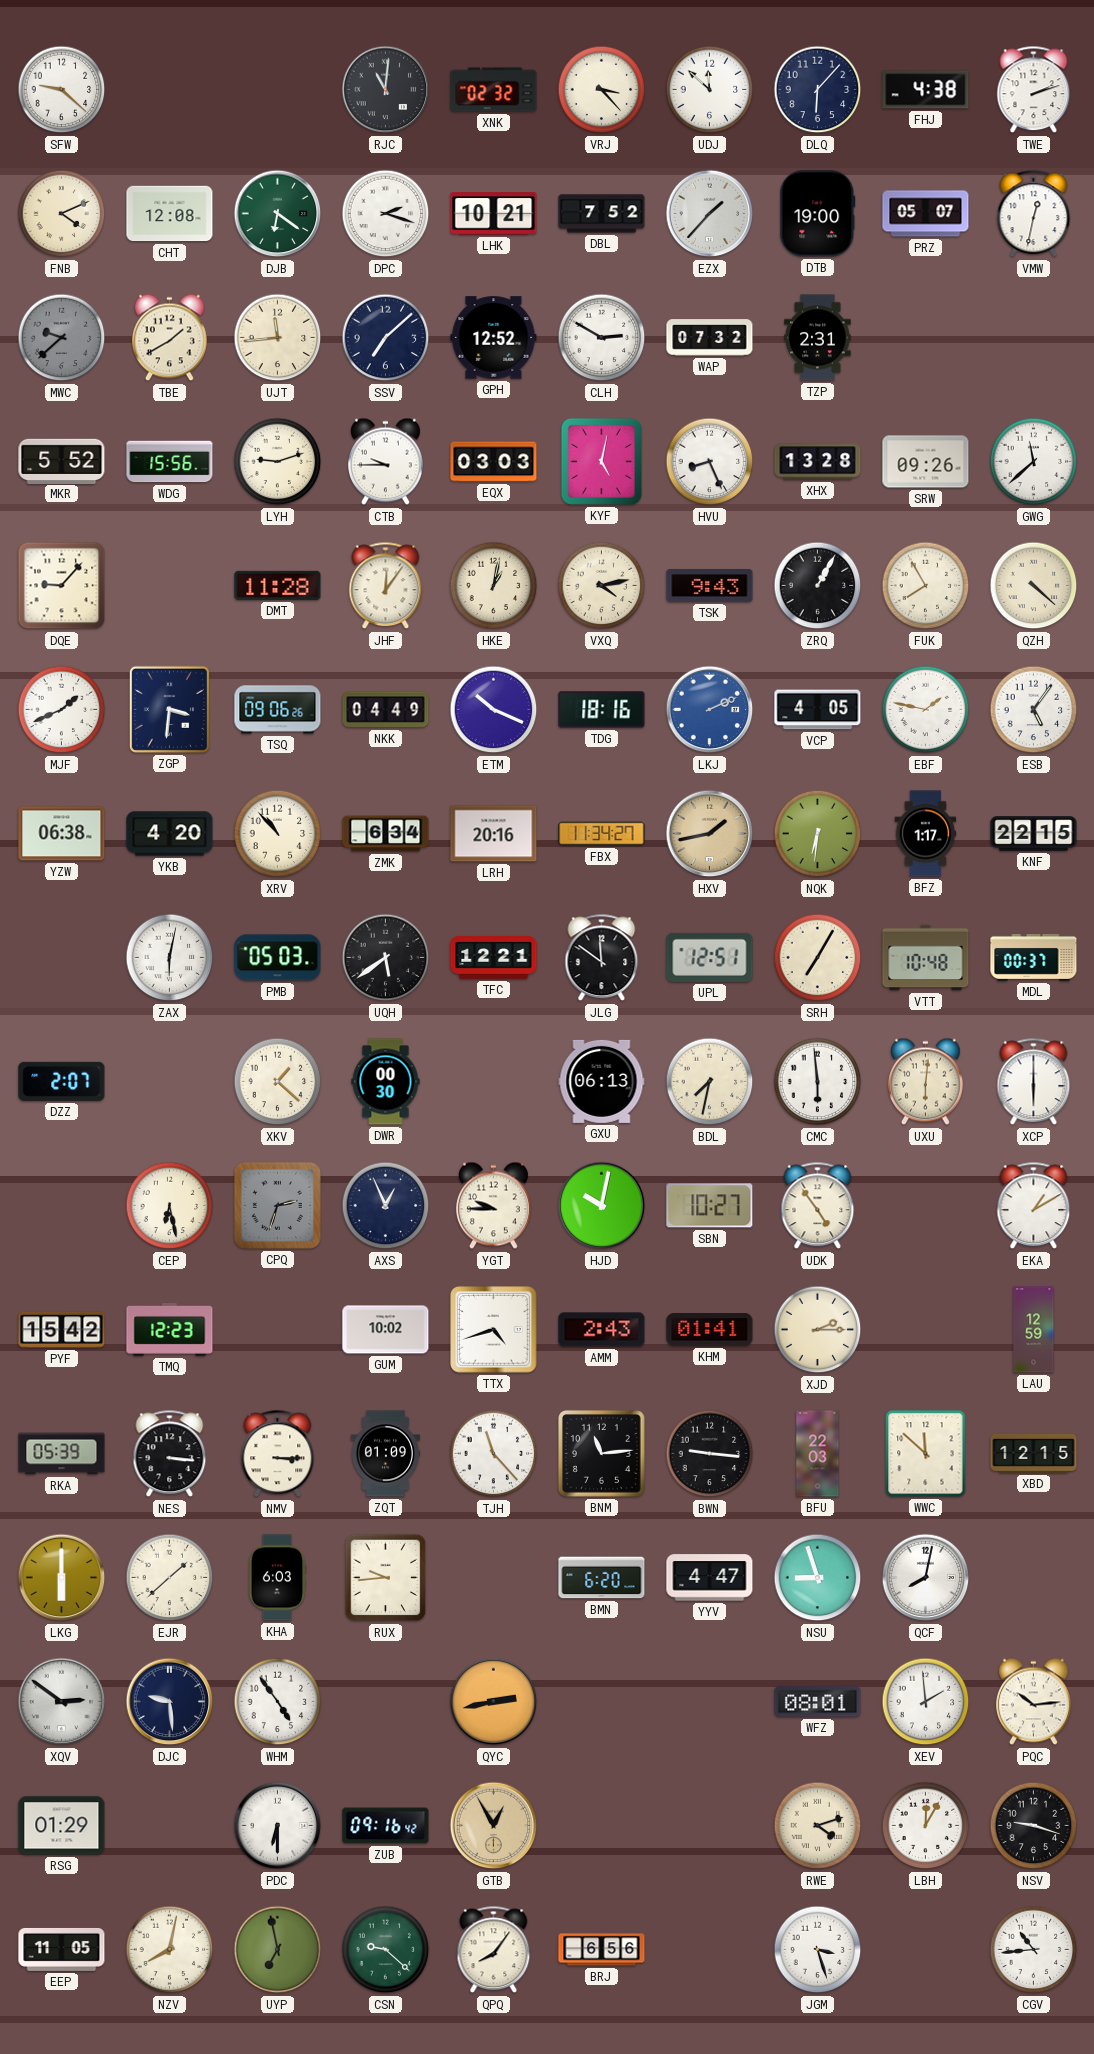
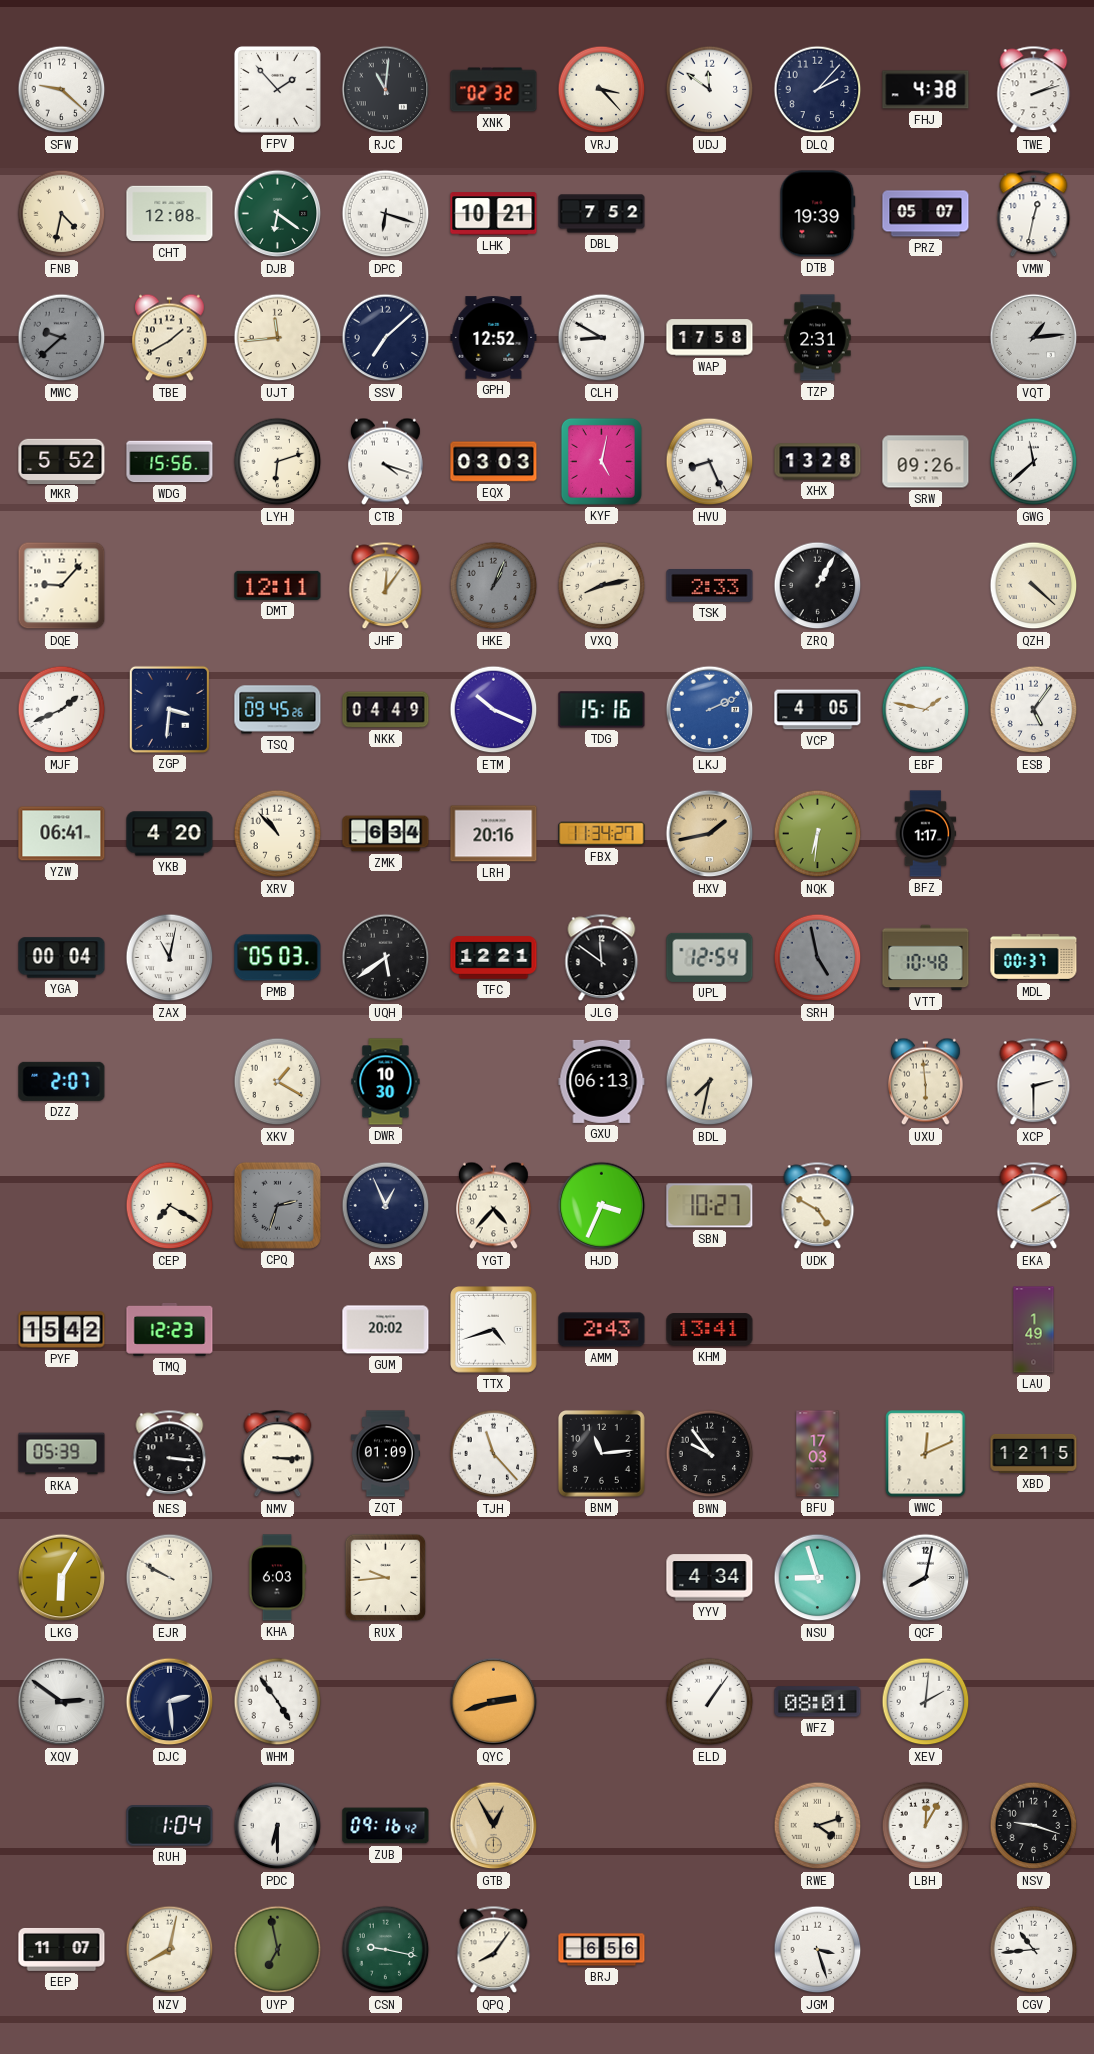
FPV: none -> 1:53 (277, 89)
UDJ: 11:52 -> 11:51 (710, 90)
DLQ: 6:07 -> 2:07 (818, 90)
FNB: 4:11 -> 4:32 (62, 214)
DPC: 2:18 -> 6:18 (386, 214)
EZX: 1:37 -> none (710, 214)
DTB: 19:00 -> 19:39 (818, 214)
CLH: 2:50 -> 8:50 (602, 338)
WAP: 07:32 -> 17:58 (710, 338)
VQT: none -> 1:14 (1034, 338)
LYH: 9:12 -> 6:12 (278, 462)
CTB: 9:45 -> 4:18 (385, 462)
DMT: 11:28 -> 12:11 (278, 585)
HKE: 1:02 -> 1:04 (494, 586)
HKE dial: cream -> grey (494, 586)
VXQ: 4:13 -> 8:13 (602, 586)
TSK: 9:43 -> 2:33 (710, 586)
FUK: 7:55 -> none (926, 586)
TSQ: 09:06 -> 09:45 (278, 710)
TDG: 18:16 -> 15:16 (602, 710)
YZW: 06:38 -> 06:41 (62, 834)
KNF: 22:15 -> none (1034, 834)
YGA: none -> 00:04 (62, 958)
ZAX: 6:02 -> 11:02 (170, 958)
UPL: 12:51 -> 12:54 (710, 957)
SRH: 7:05 -> 4:58 (818, 958)
SRH dial: cream -> grey (818, 958)
XKV: 1:22 -> 1:20 (278, 1082)
DWR: 00:30 -> 10:30 (386, 1082)
CMC: 5:59 -> none (818, 1082)
UXU: 6:01 -> 5:59 (925, 1082)
XCP: 6:00 -> 2:30 (1034, 1082)
CEP: 6:28 -> 7:20 (170, 1206)
YGT: 9:45 -> 4:37 (493, 1206)
HJD: 10:02 -> 3:34 (602, 1206)
UDK: 4:54 -> 4:50 (818, 1206)
EKA: 1:10 -> 2:10 (1034, 1206)
GUM: 10:02 -> 20:02 (386, 1330)
KHM: 01:41 -> 13:41 (710, 1330)
XJD: 2:15 -> none (818, 1330)
LAU: 12:59 -> 1:49 (1034, 1330)
BWN: 9:16 -> 9:54 (710, 1454)
BFU: 22:03 -> 17:03 (818, 1454)
WWC: 11:52 -> 12:11 (926, 1454)
LKG: 6:00 -> 6:05 (62, 1578)
EJR: 1:38 -> 9:50 (170, 1578)
BMN: 6:20 -> none (602, 1578)
YYV: 4:47 -> 4:34 (710, 1578)
DJC: 9:29 -> 2:29 (170, 1702)
QYC: 2:43 -> 2:42 (494, 1702)
ELD: none -> 1:06 (710, 1702)
XEV: 1:59 -> 2:01 (926, 1702)
PQC: 10:14 -> none (1033, 1702)
RSG: 01:29 -> none (62, 1826)
RUH: none -> 1:04 (170, 1826)
EEP: 11:05 -> 11:07 (62, 1949)
CSN: 9:22 -> 9:17 (386, 1950)
